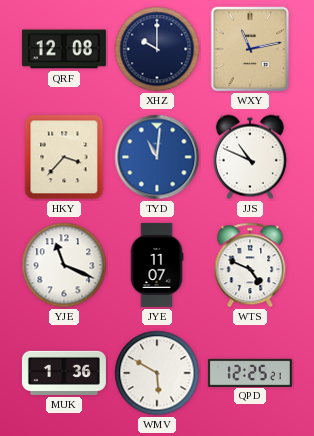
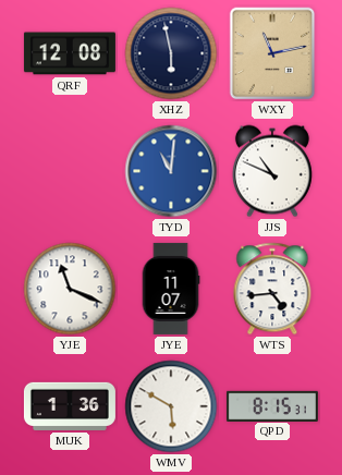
XHZ: 10:00 -> 5:58 (171, 53)
HKY: 3:37 -> none (64, 157)
WTS: 4:49 -> 4:44 (272, 289)
QPD: 12:25 -> 8:15 (272, 405)
